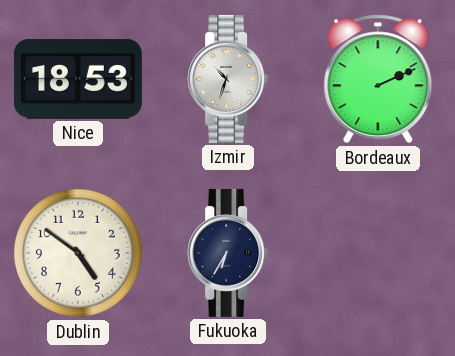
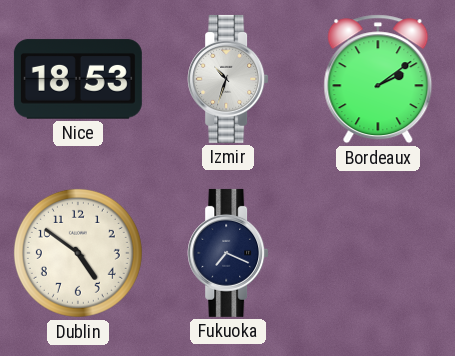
Bordeaux: 2:11 -> 2:09 (378, 79)
Fukuoka: 6:35 -> 7:19 (228, 253)
